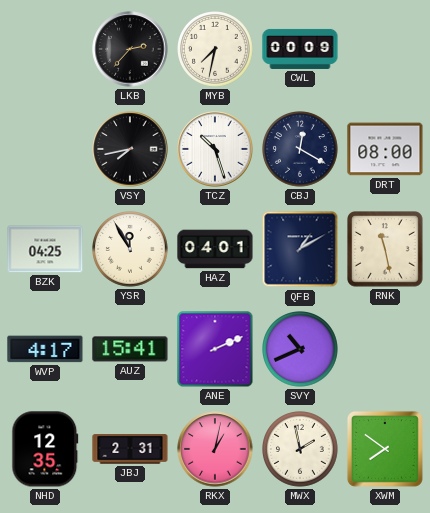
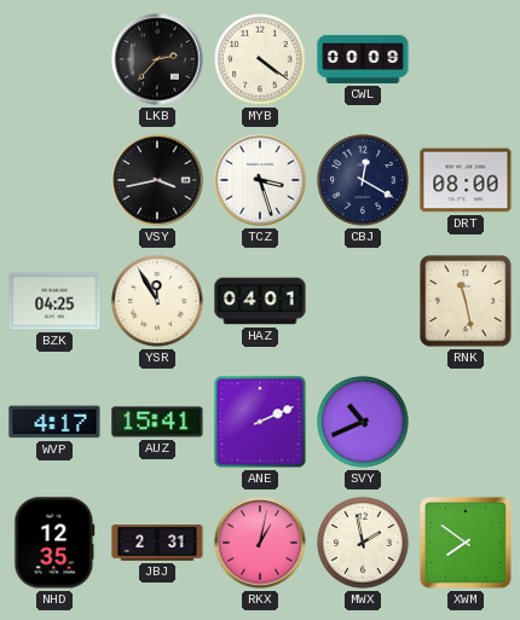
MYB: 7:32 -> 4:21 (261, 60)
VSY: 7:43 -> 3:43 (157, 180)
TCZ: 10:27 -> 3:27 (260, 180)
QFB: 1:10 -> none (300, 249)
